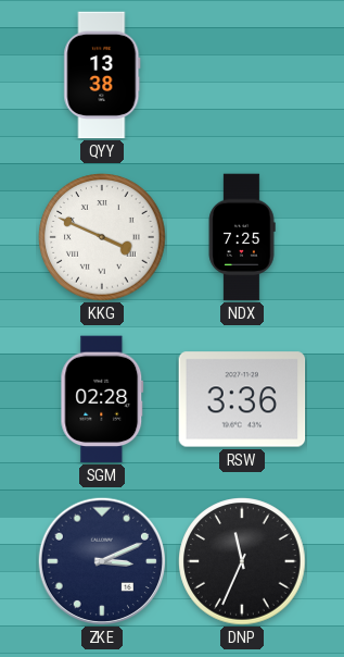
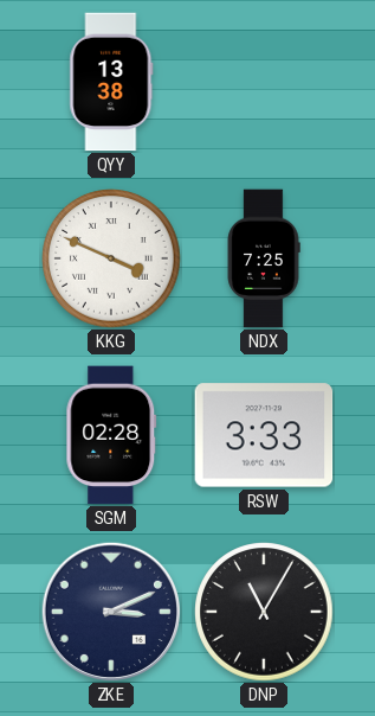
RSW: 3:36 -> 3:33 (264, 435)
DNP: 11:34 -> 11:05 (264, 612)
